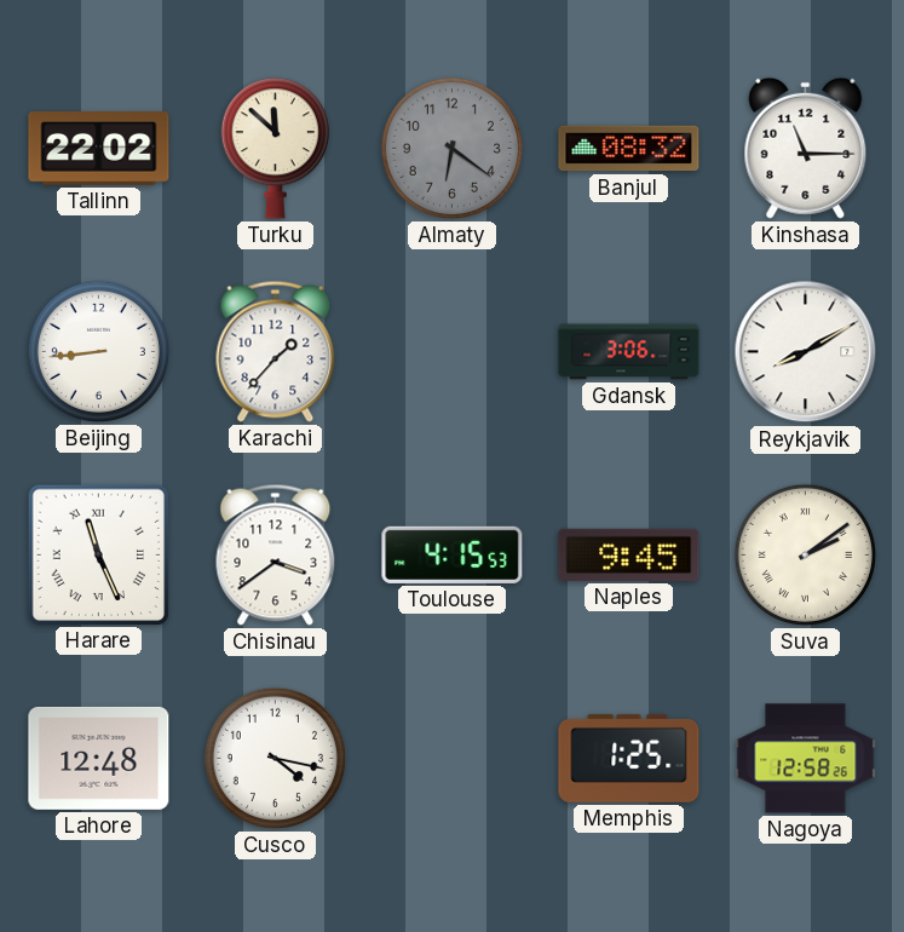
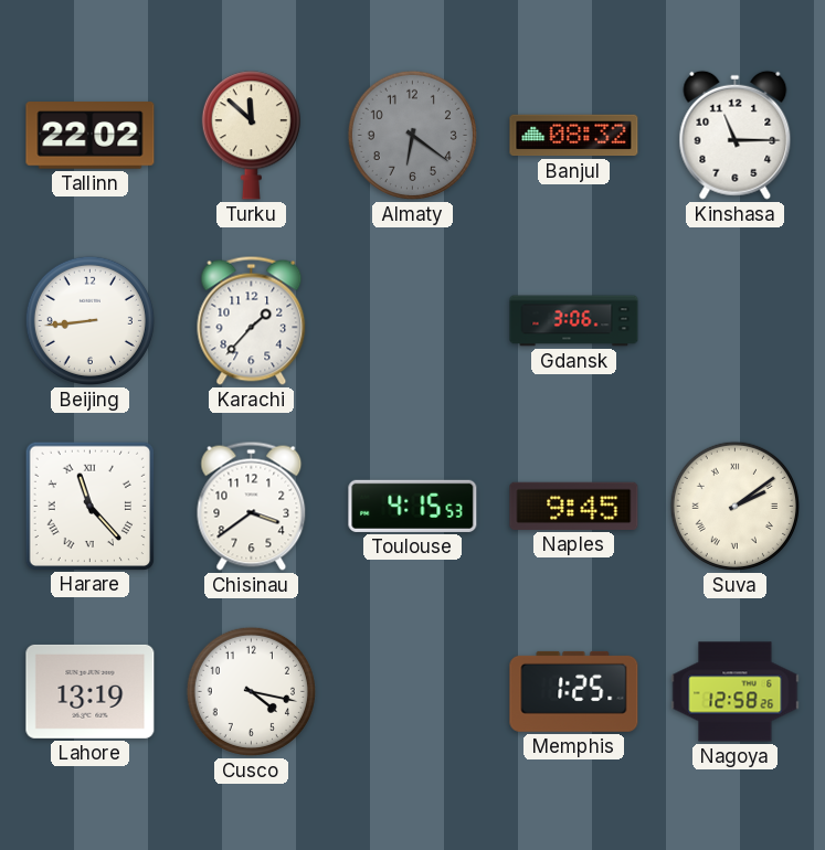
Reykjavik: 8:10 -> none (806, 352)
Harare: 11:26 -> 11:23 (89, 506)
Lahore: 12:48 -> 13:19 (91, 691)
